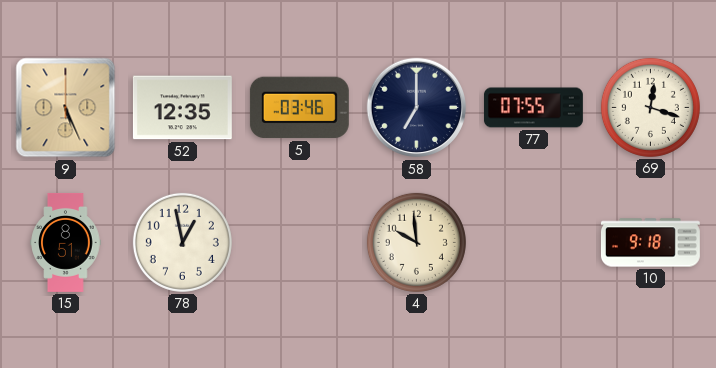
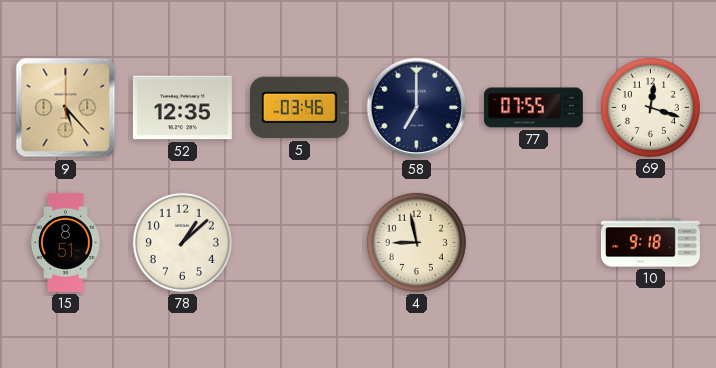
9: 5:26 -> 5:23 (66, 108)
78: 12:58 -> 1:08 (182, 242)
4: 9:59 -> 8:58 (416, 242)
